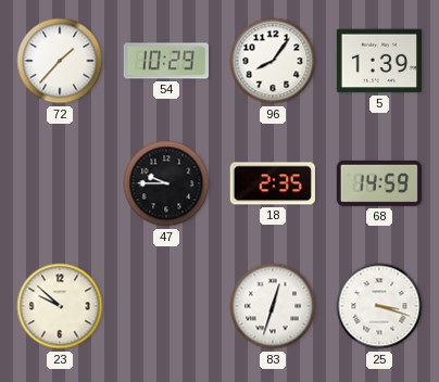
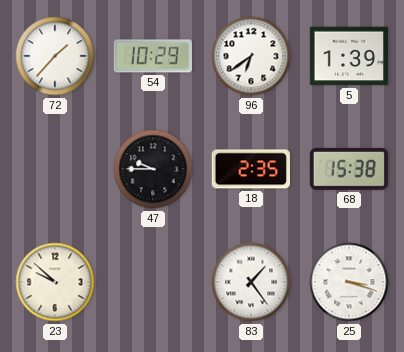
96: 8:06 -> 6:39 (251, 56)
68: 14:59 -> 15:38 (349, 169)
83: 12:33 -> 1:24 (251, 282)
